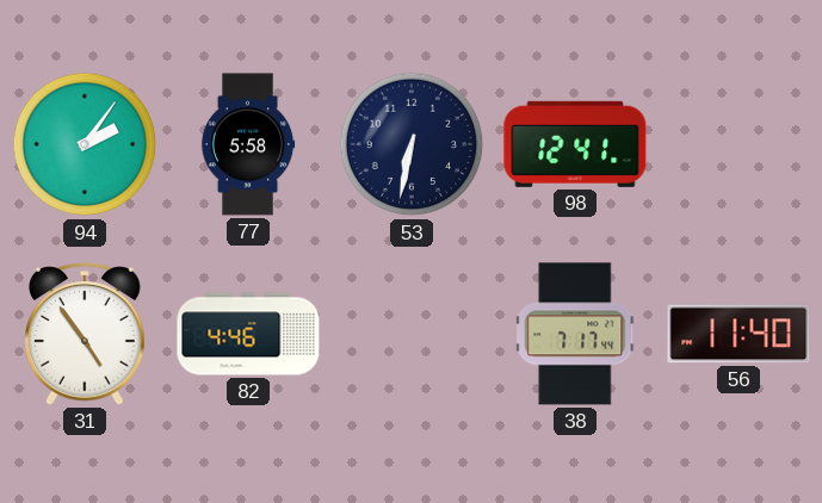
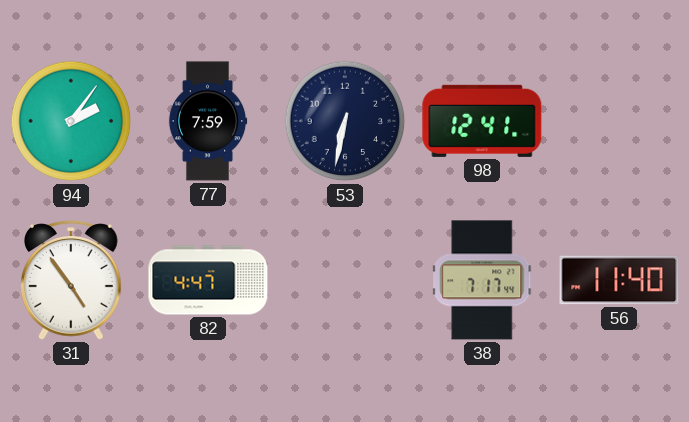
77: 5:58 -> 7:59 (208, 121)
82: 4:46 -> 4:47 (208, 280)
